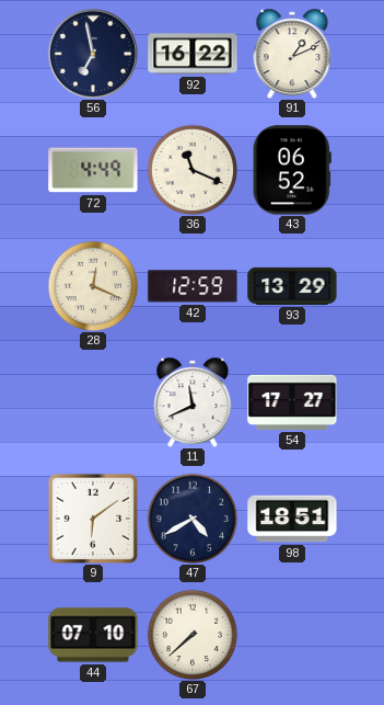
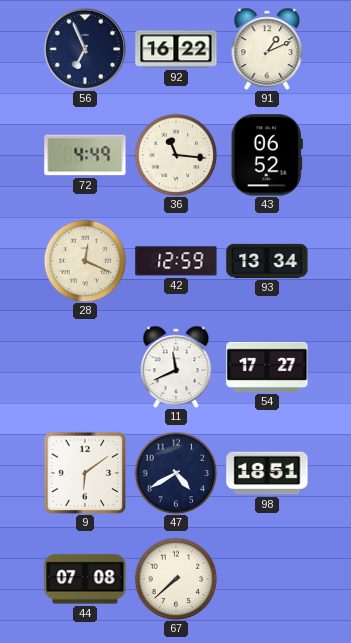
56: 6:58 -> 6:56 (85, 49)
36: 11:19 -> 11:16 (176, 155)
93: 13:29 -> 13:34 (267, 261)
44: 07:10 -> 07:08 (85, 579)
